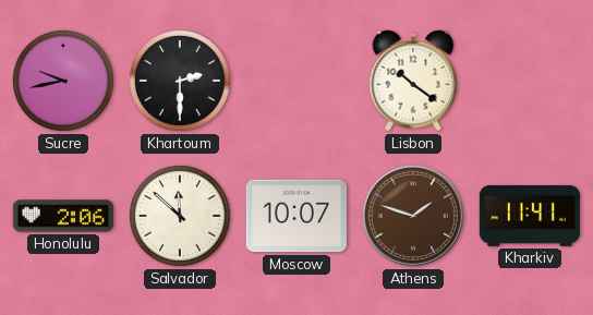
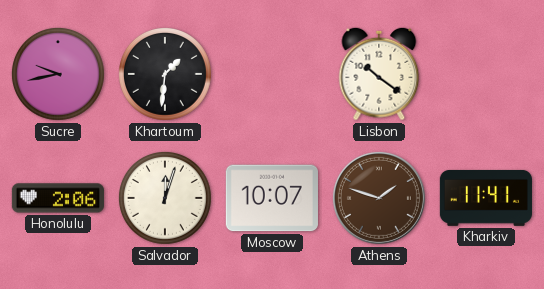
Khartoum: 2:30 -> 1:31 (165, 74)
Salvador: 11:52 -> 12:03 (165, 198)
